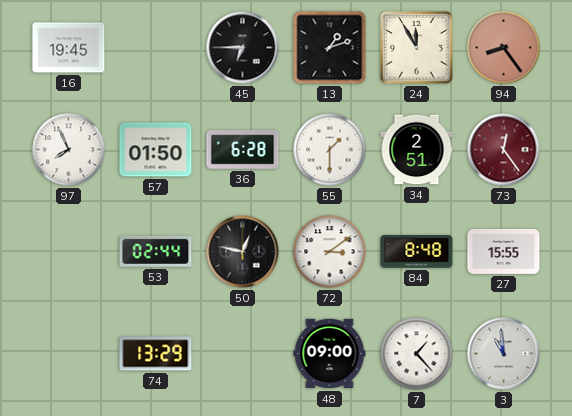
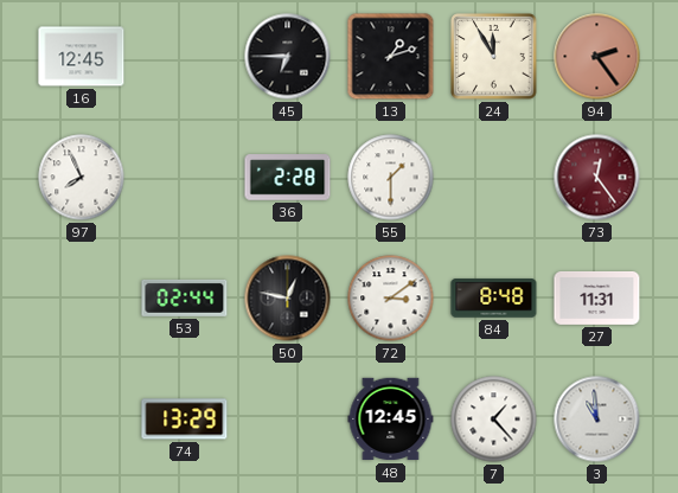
16: 19:45 -> 12:45 (82, 57)
94: 8:24 -> 2:24 (597, 57)
57: 01:50 -> none (156, 150)
36: 6:28 -> 2:28 (288, 178)
34: 2:51 -> none (417, 150)
27: 15:55 -> 11:31 (597, 297)
48: 09:00 -> 12:45 (391, 420)
